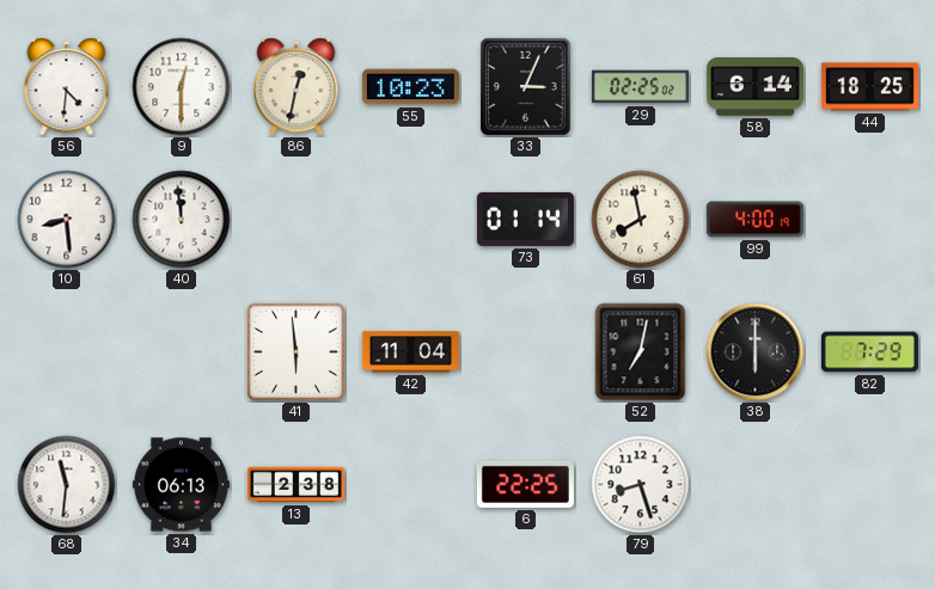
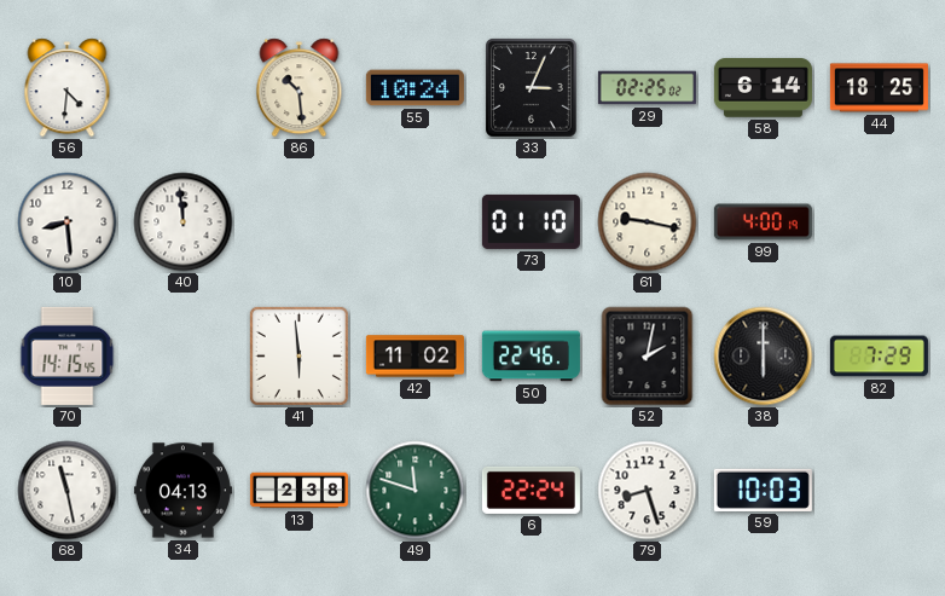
9: 12:30 -> none (182, 87)
86: 12:32 -> 10:29 (300, 88)
55: 10:23 -> 10:24 (414, 88)
73: 01:14 -> 01:10 (531, 221)
61: 7:58 -> 9:17 (648, 222)
70: none -> 14:15 (68, 355)
42: 11:04 -> 11:02 (414, 357)
50: none -> 22:46 (531, 357)
52: 7:02 -> 2:02 (648, 357)
68: 11:31 -> 11:28 (68, 491)
34: 06:13 -> 04:13 (182, 491)
49: none -> 11:48 (416, 491)
6: 22:25 -> 22:24 (531, 490)
59: none -> 10:03 (763, 490)
